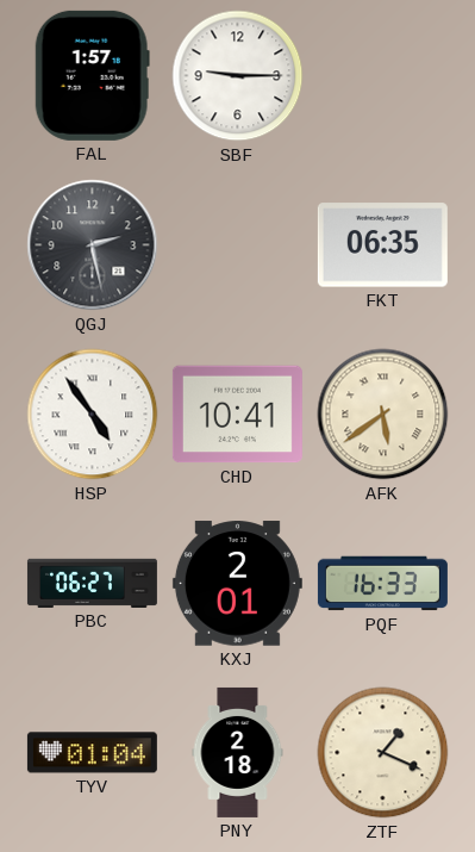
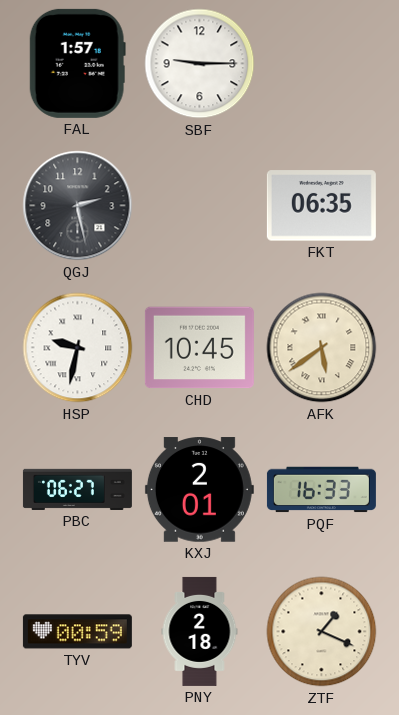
HSP: 4:54 -> 9:32 (78, 348)
CHD: 10:41 -> 10:45 (199, 348)
TYV: 01:04 -> 00:59 (77, 632)
